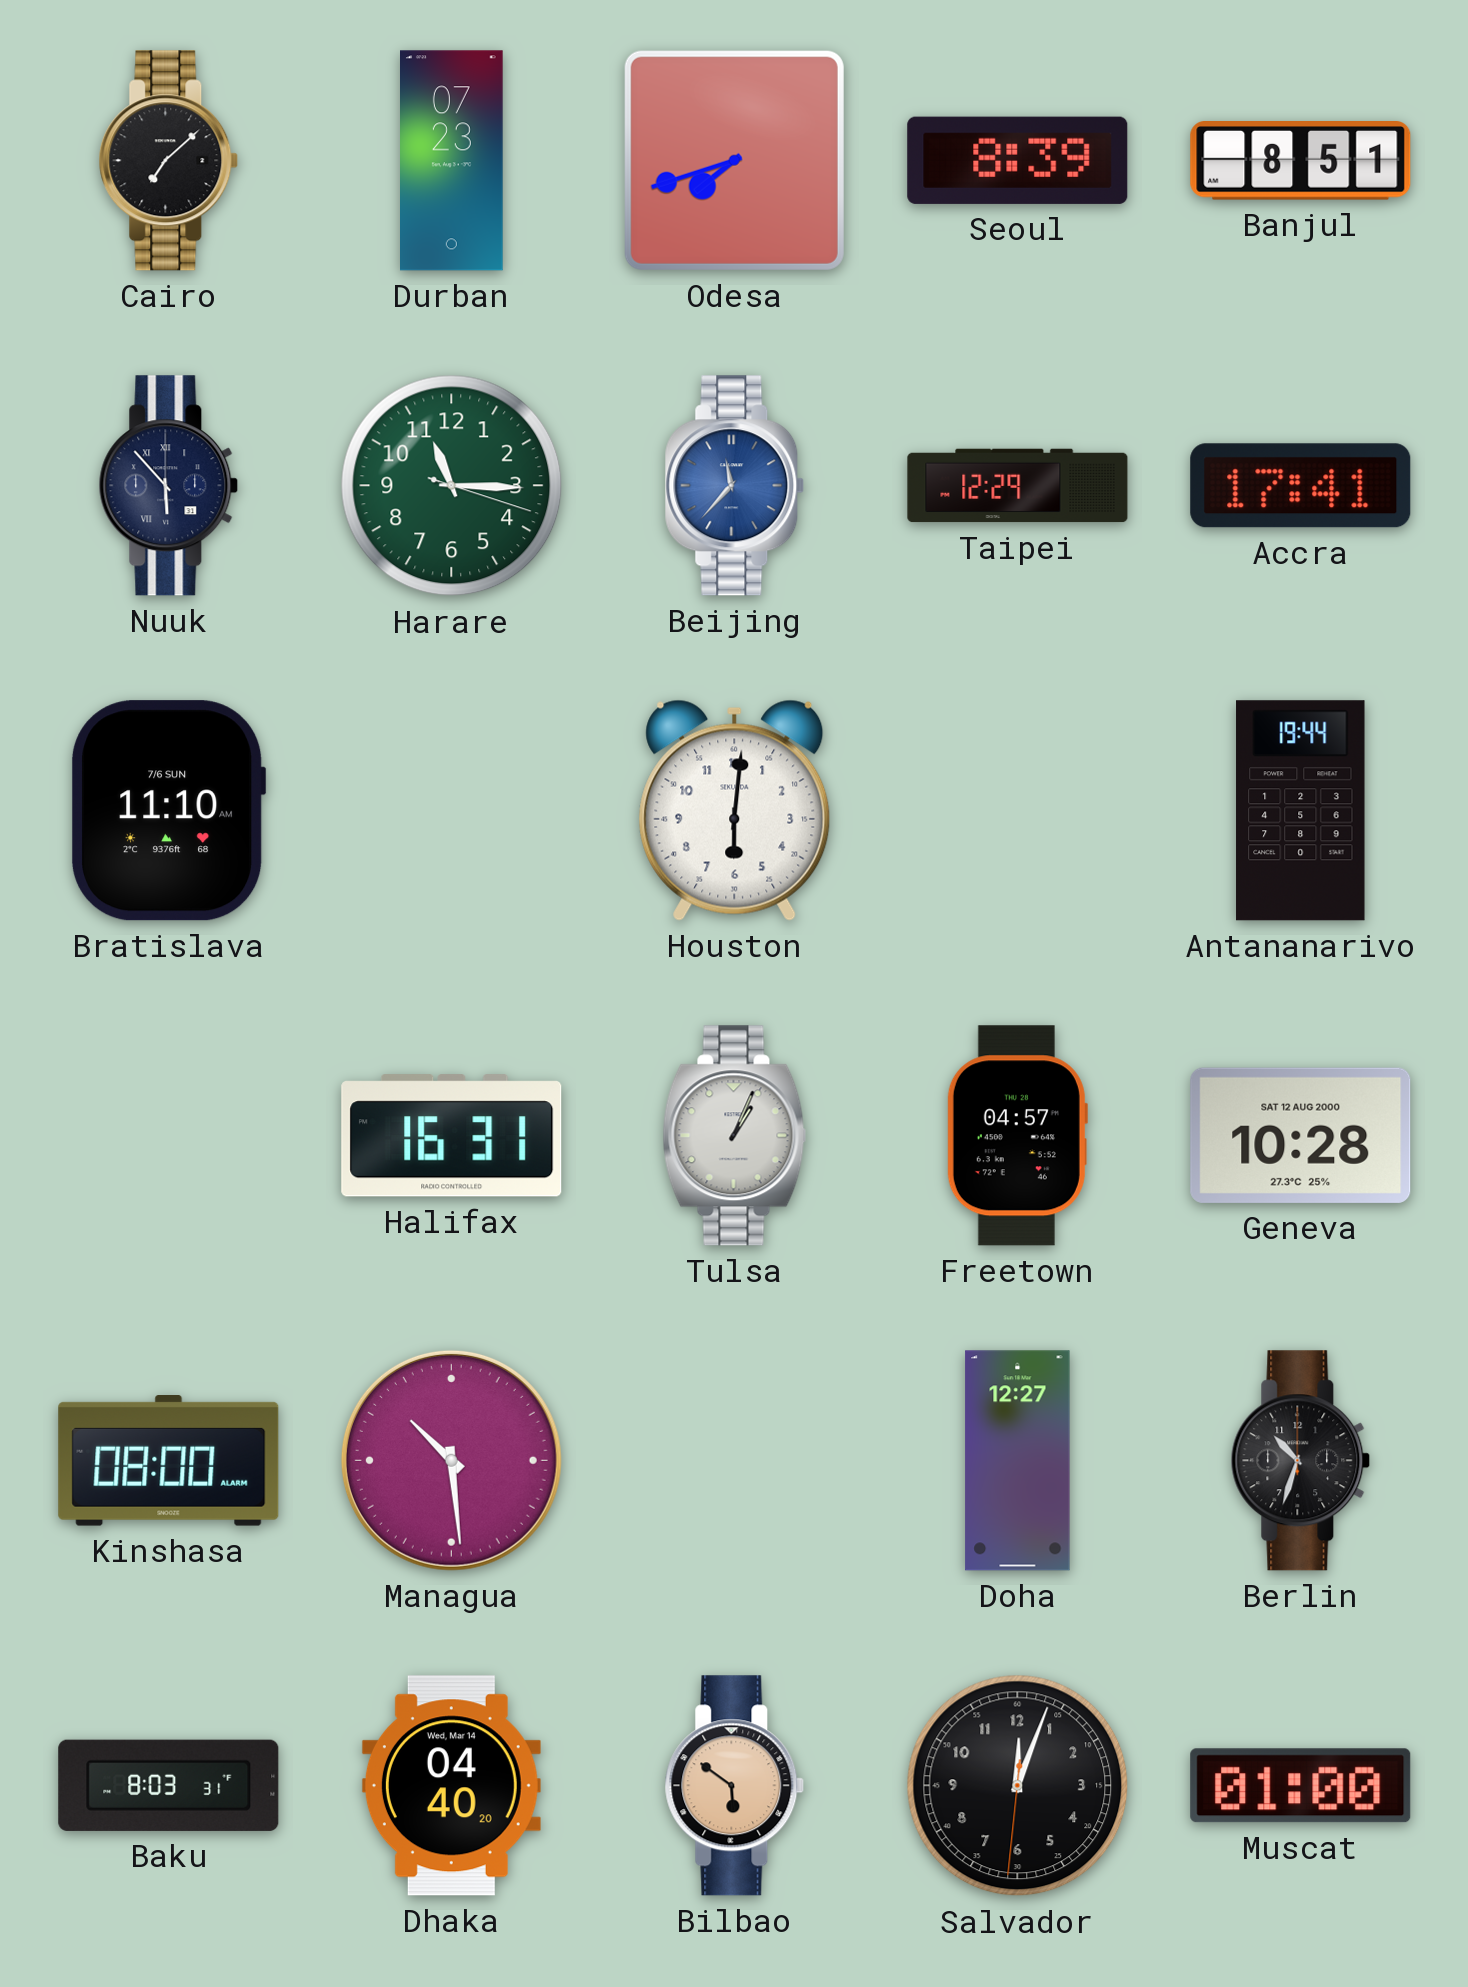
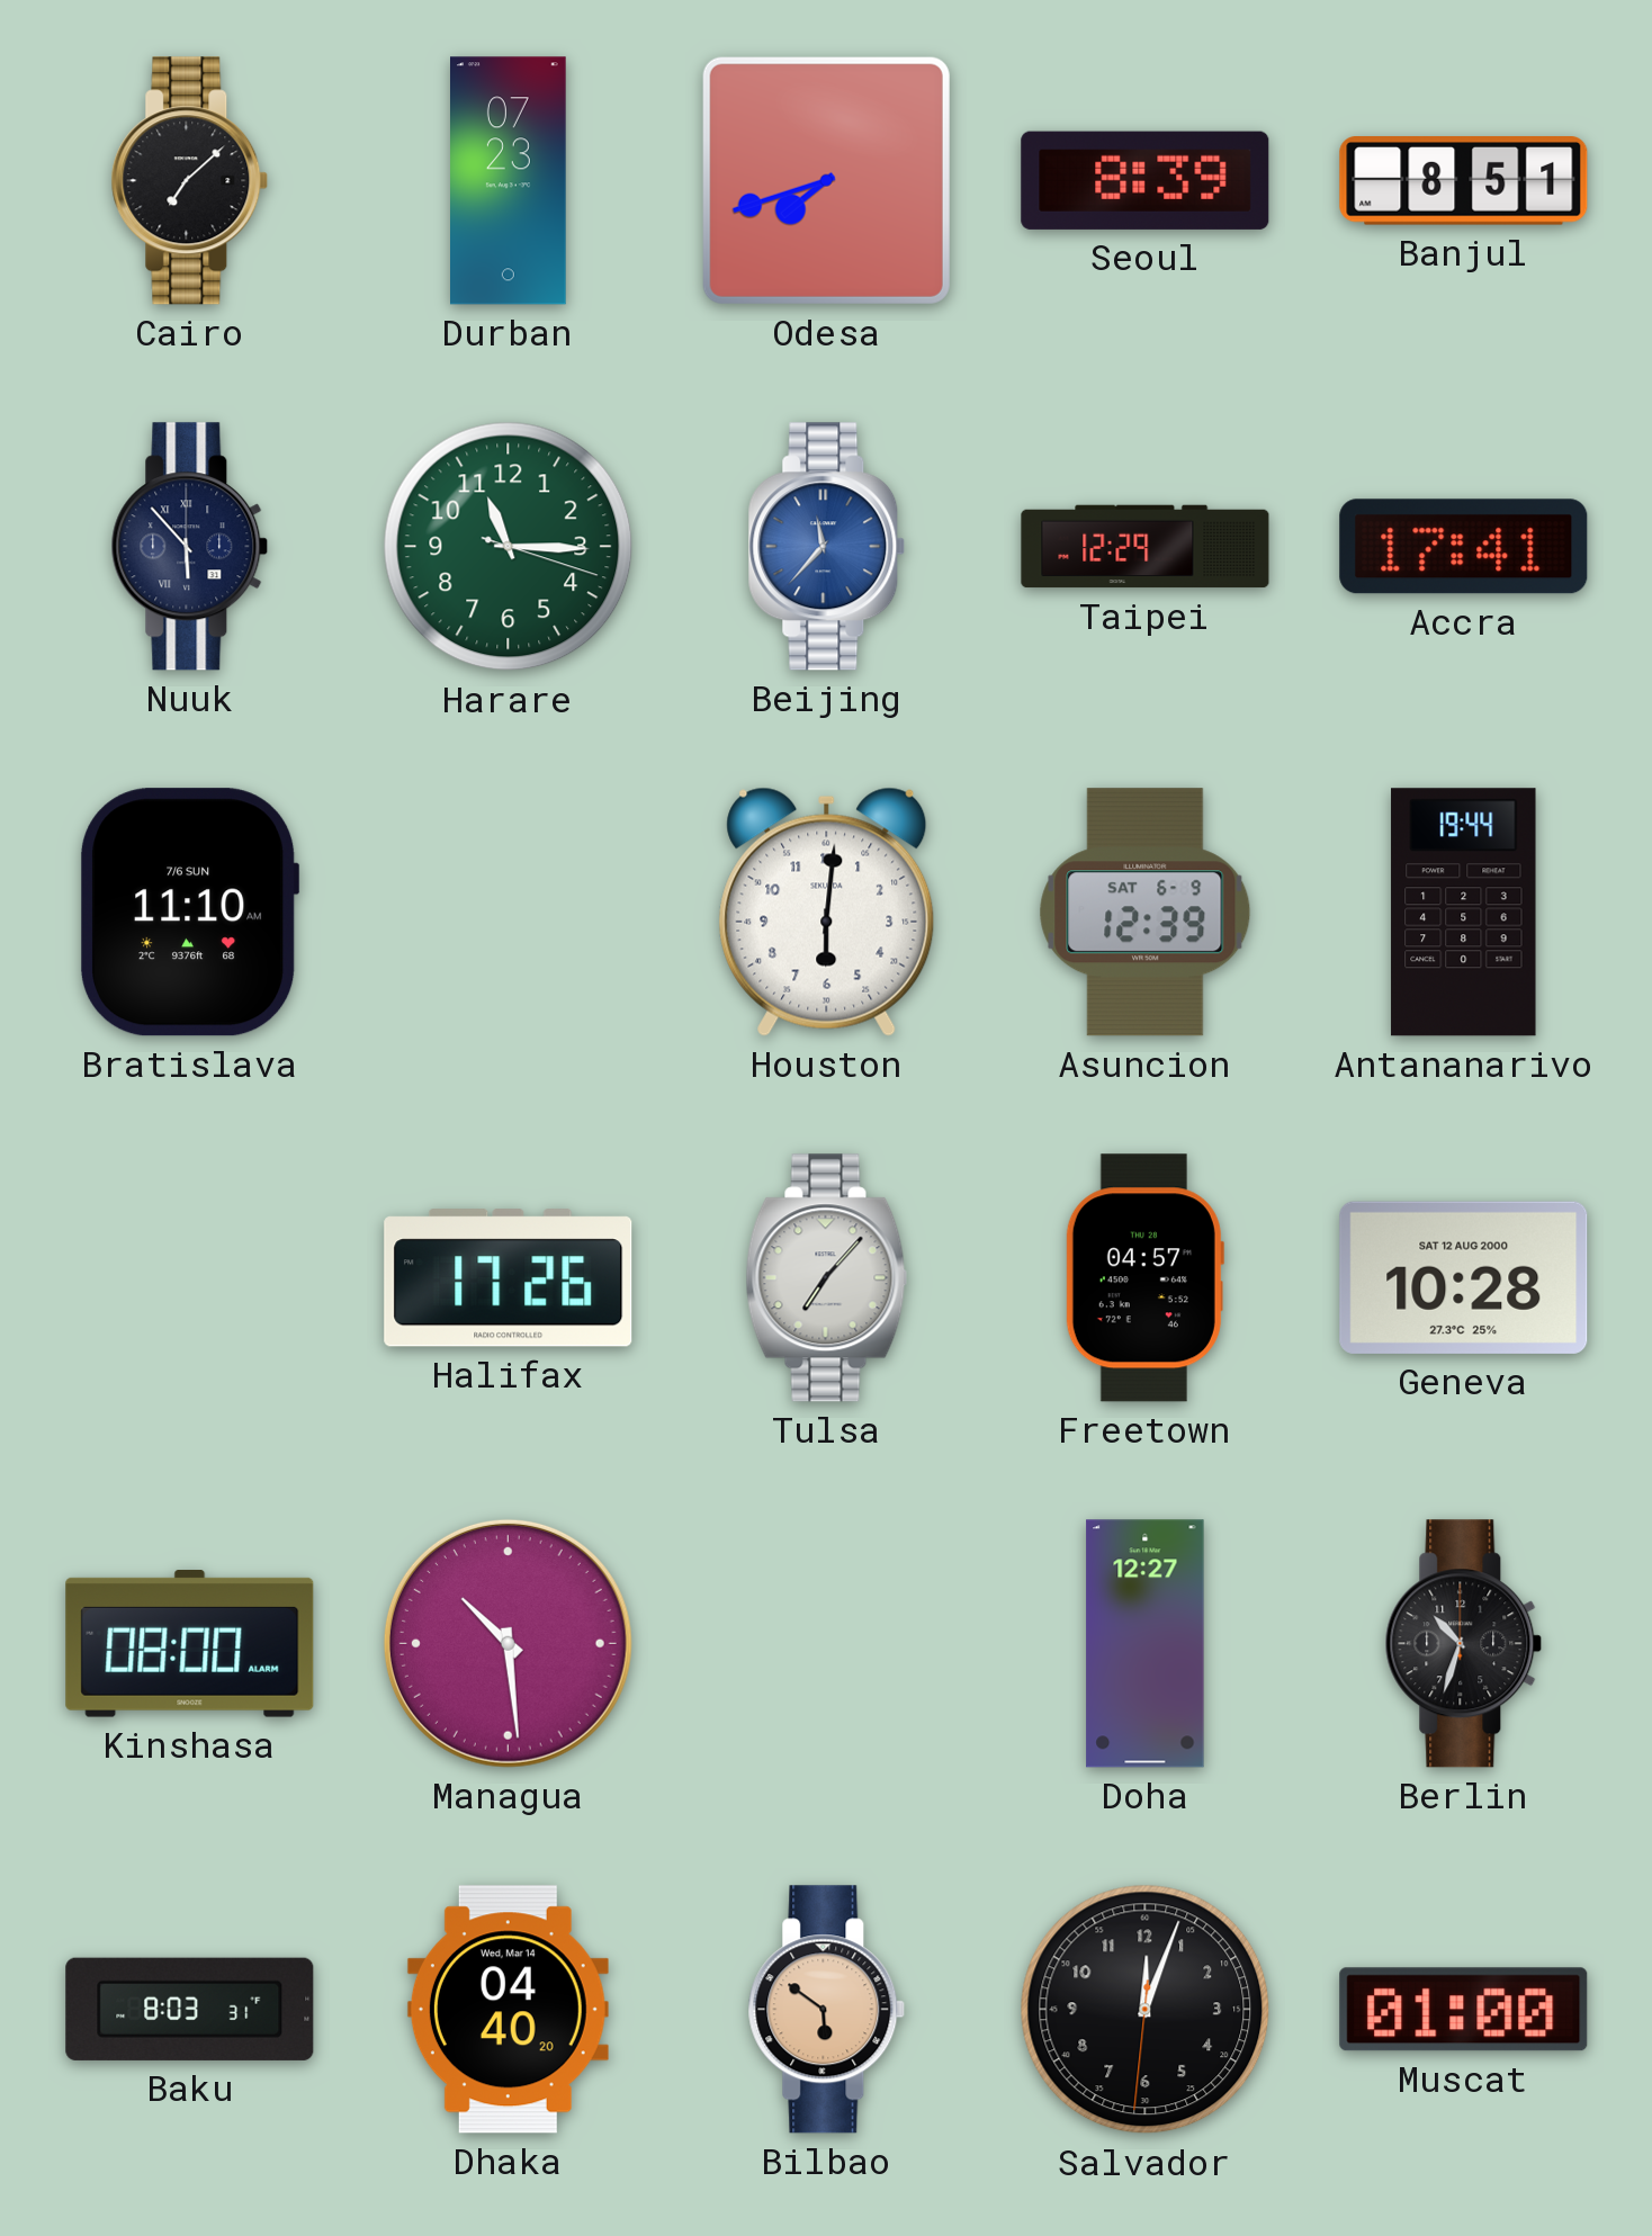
Asuncion: none -> 12:39 (1146, 913)
Halifax: 16:31 -> 17:26 (509, 1278)
Tulsa: 1:04 -> 7:07 (827, 1278)
